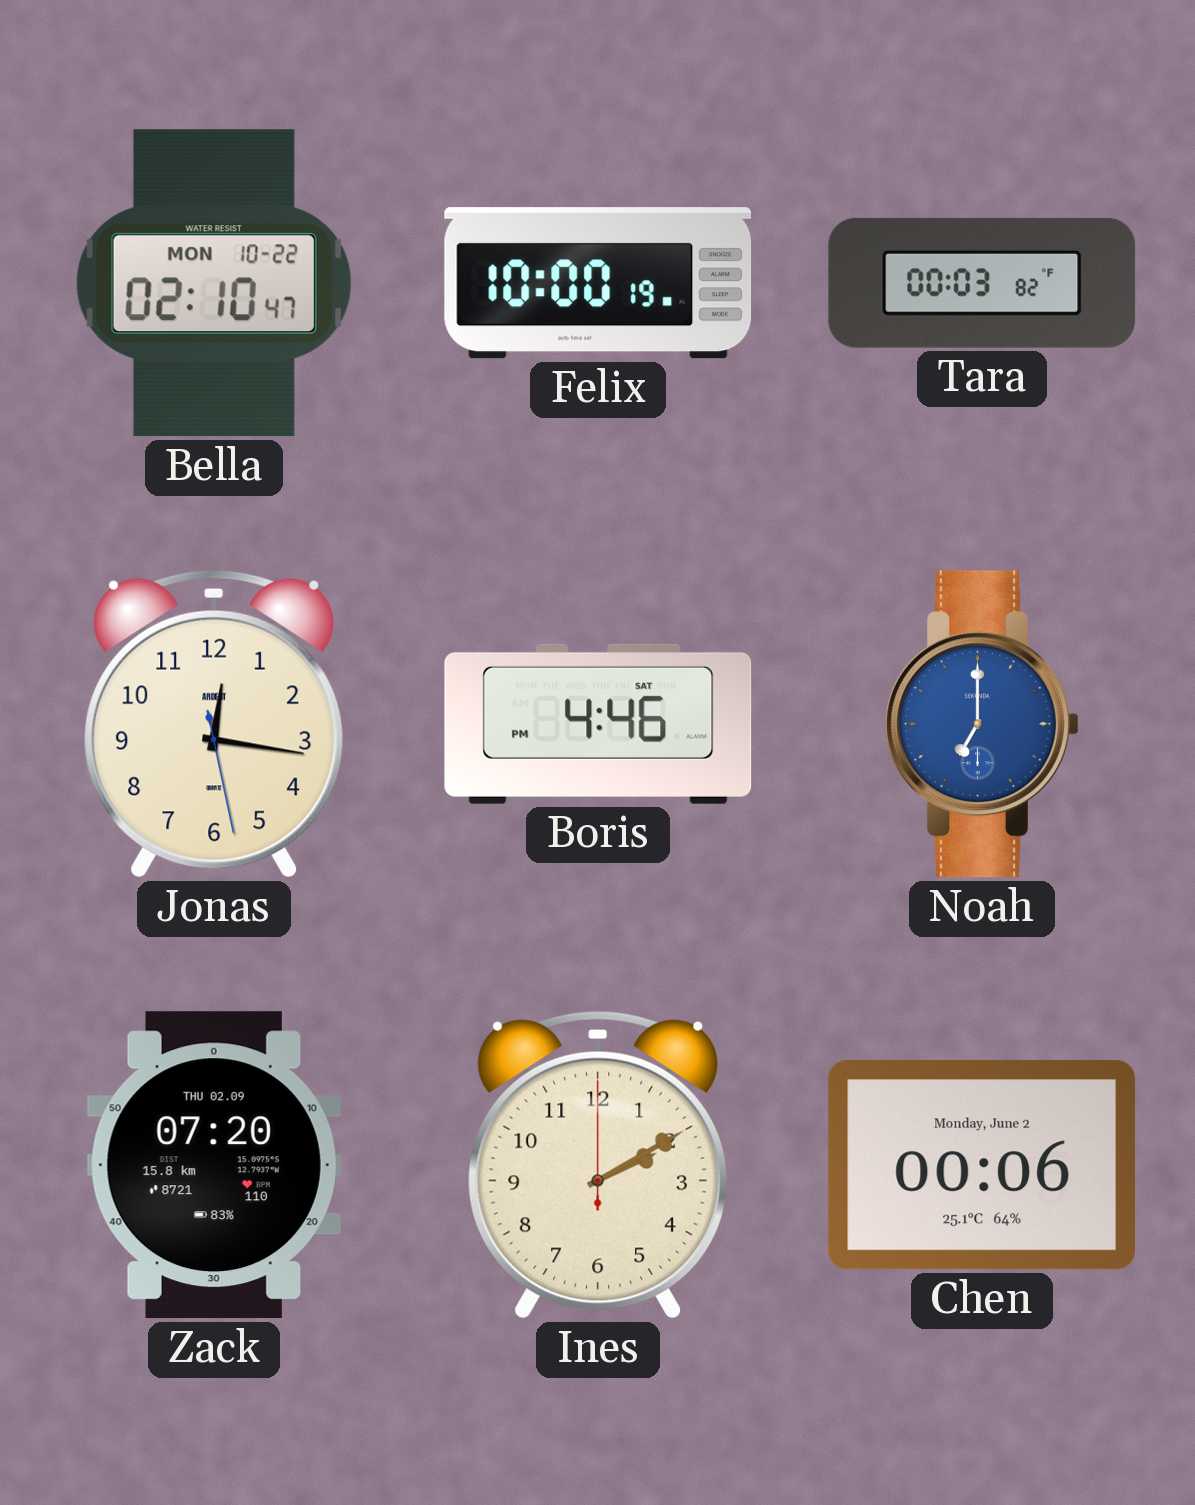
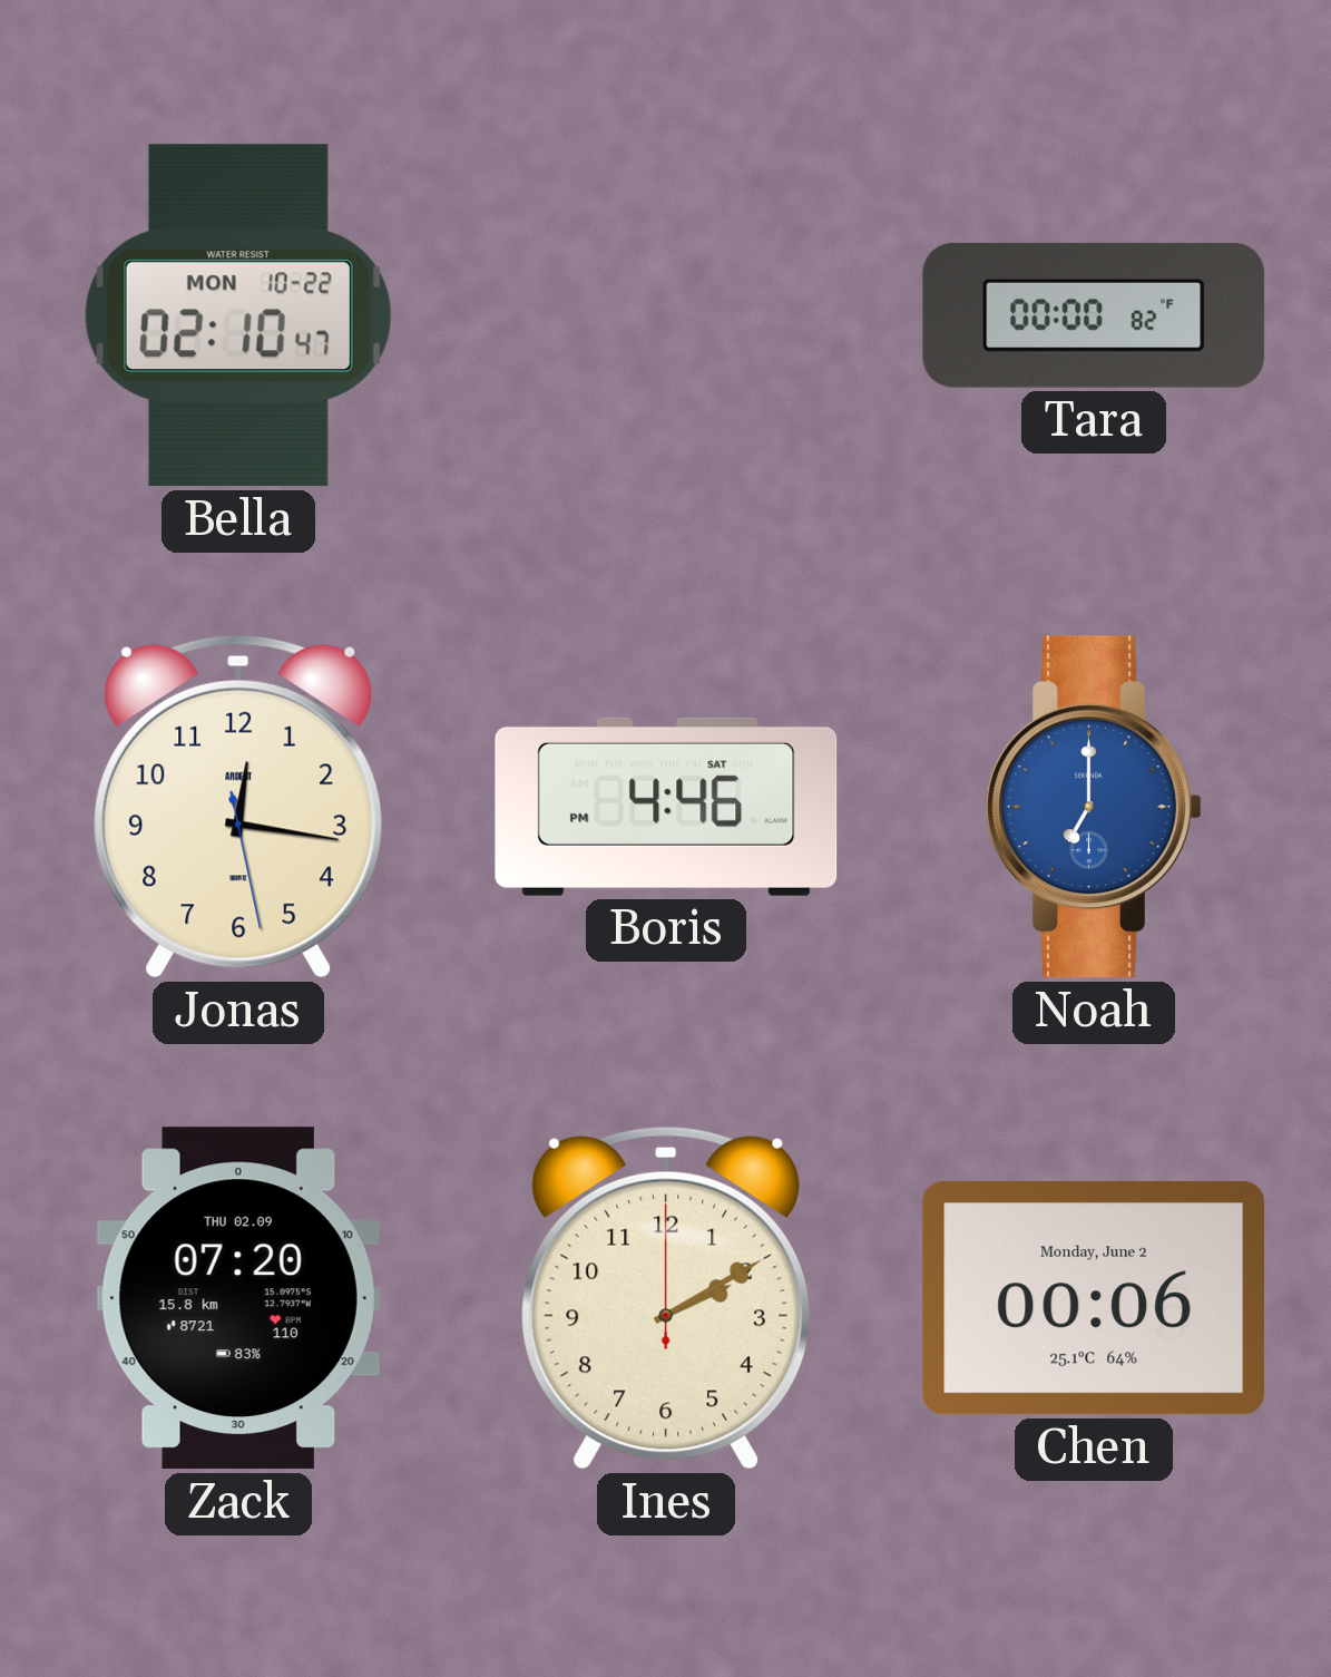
Felix: 10:00 -> none (598, 283)
Tara: 00:03 -> 00:00 (1094, 315)
